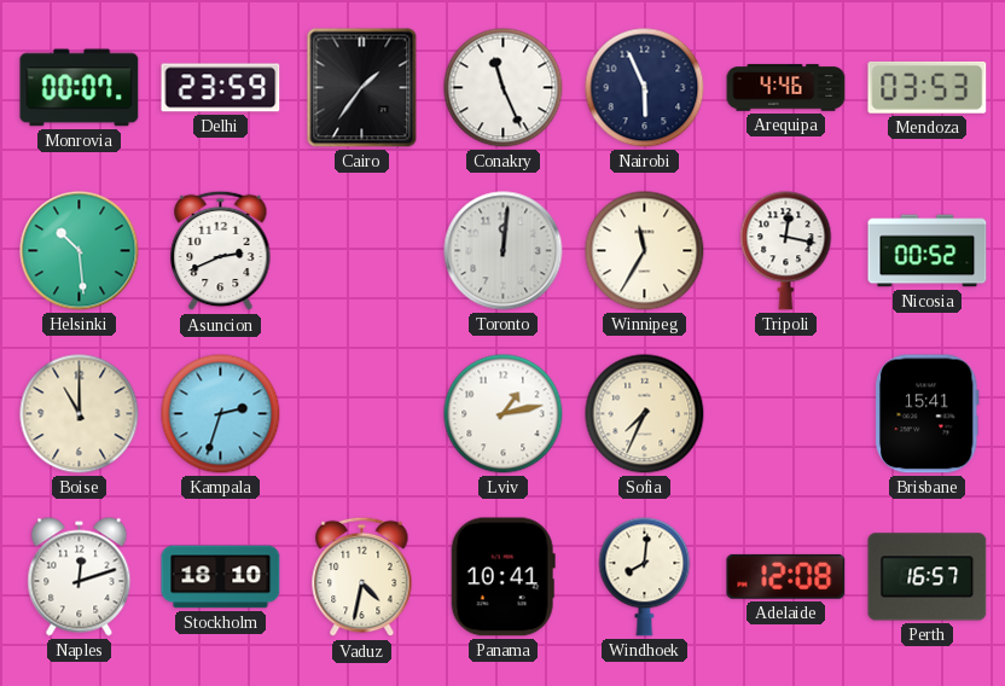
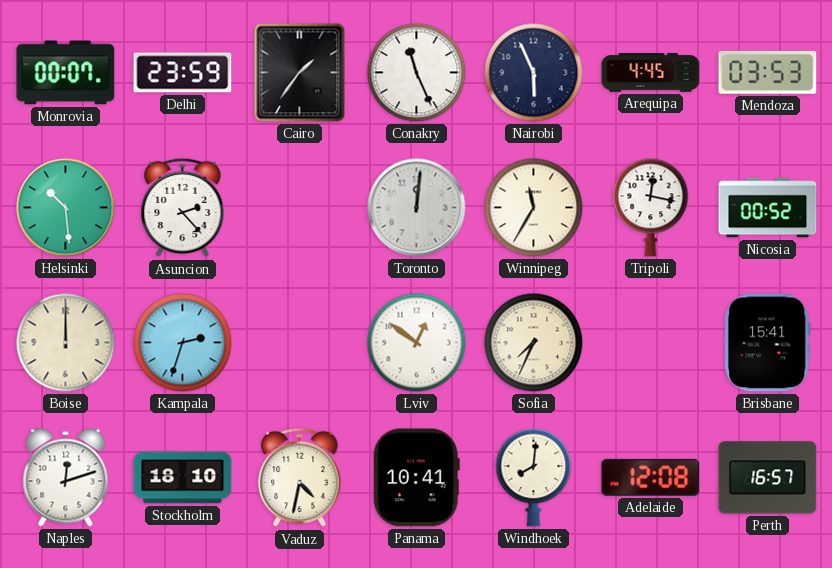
Arequipa: 4:46 -> 4:45 (651, 73)
Asuncion: 2:41 -> 2:23 (183, 208)
Boise: 11:00 -> 12:00 (66, 343)
Lviv: 1:13 -> 12:51 (417, 343)
